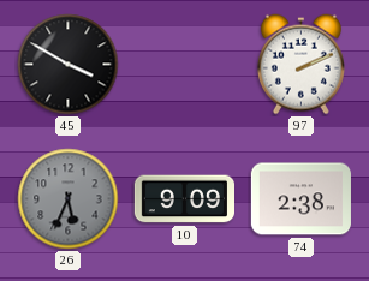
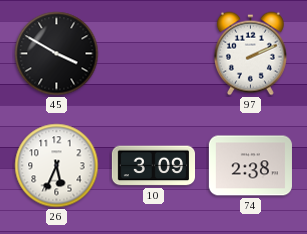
26 dial: grey -> white (57, 166)
10: 9:09 -> 3:09 (153, 166)
